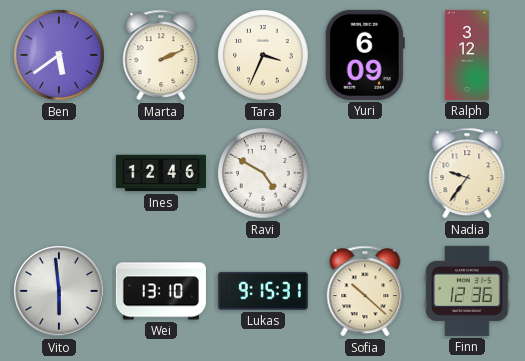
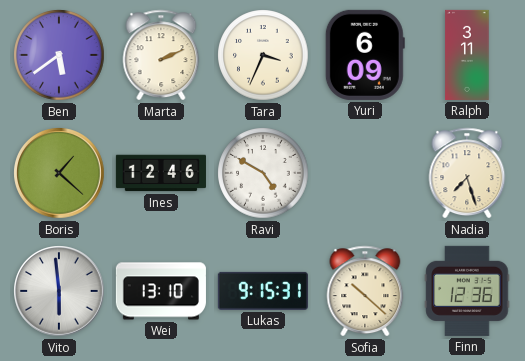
Ralph: 3:12 -> 3:11 (467, 55)
Boris: none -> 1:22 (59, 173)
Nadia: 9:36 -> 7:27 (467, 173)
